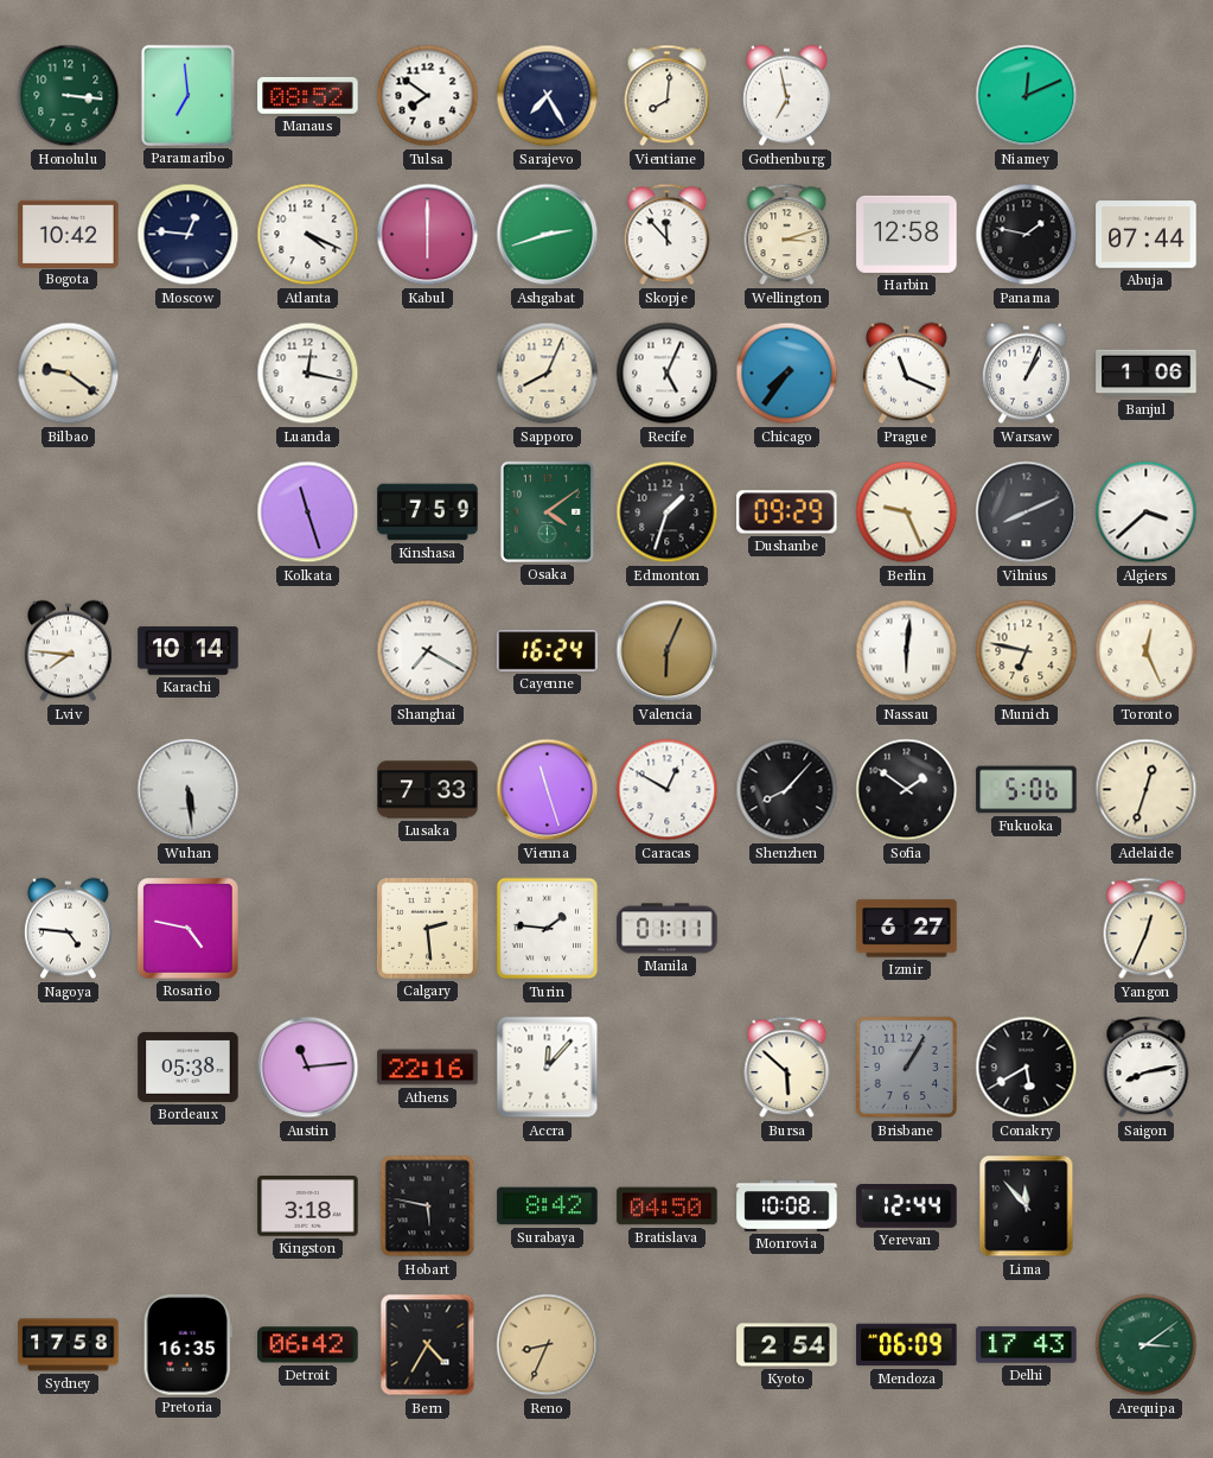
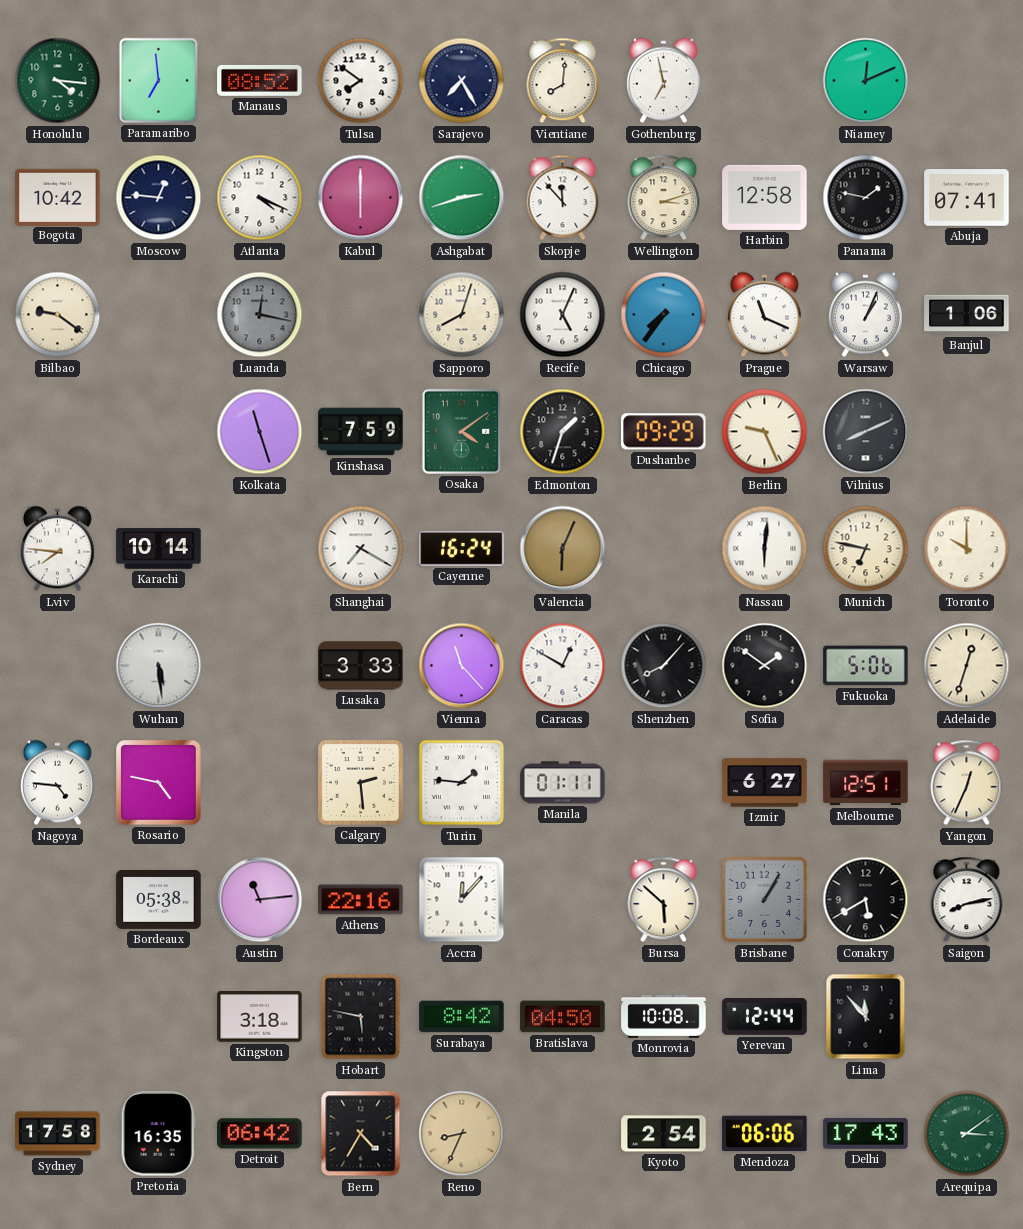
Honolulu: 3:16 -> 4:16 (58, 81)
Abuja: 07:44 -> 07:41 (967, 198)
Luanda dial: white -> grey (260, 315)
Sapporo: 8:04 -> 8:03 (462, 315)
Algiers: 3:38 -> none (1147, 512)
Toronto: 12:26 -> 10:00 (967, 549)
Lusaka: 7:33 -> 3:33 (361, 666)
Vienna: 11:27 -> 11:23 (462, 666)
Melbourne: none -> 12:51 (866, 783)
Mendoza: 06:09 -> 06:06 (765, 1134)
